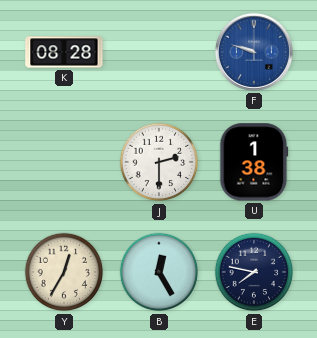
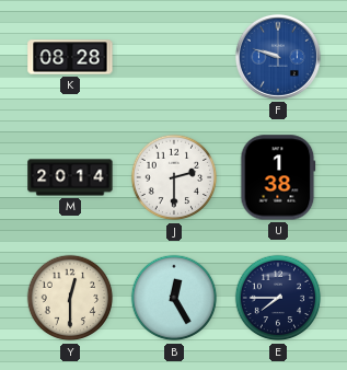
M: none -> 20:14 (70, 177)
Y: 12:35 -> 12:30 (70, 298)
E: 7:47 -> 7:45 (278, 298)
